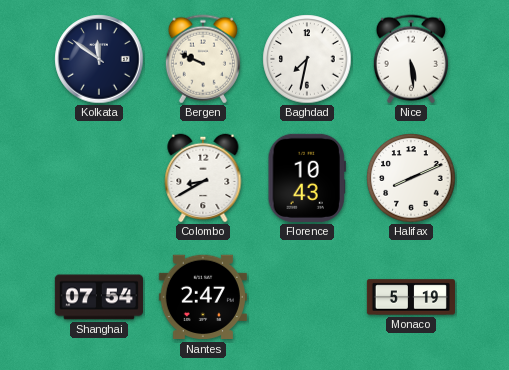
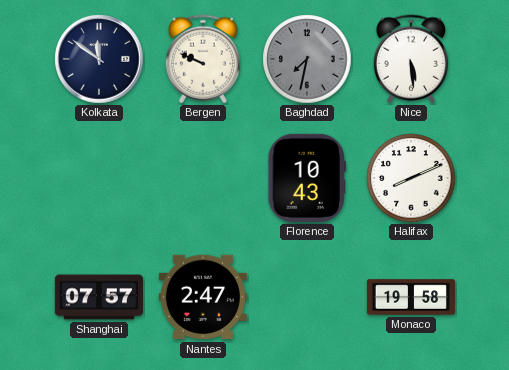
Baghdad dial: white -> grey (307, 59)
Colombo: 8:40 -> none (203, 178)
Shanghai: 07:54 -> 07:57 (99, 297)
Monaco: 5:19 -> 19:58 (410, 297)
